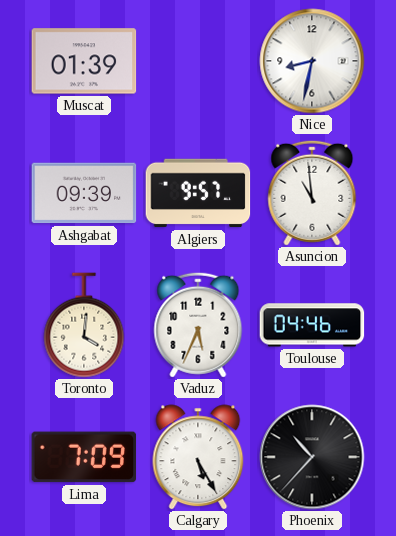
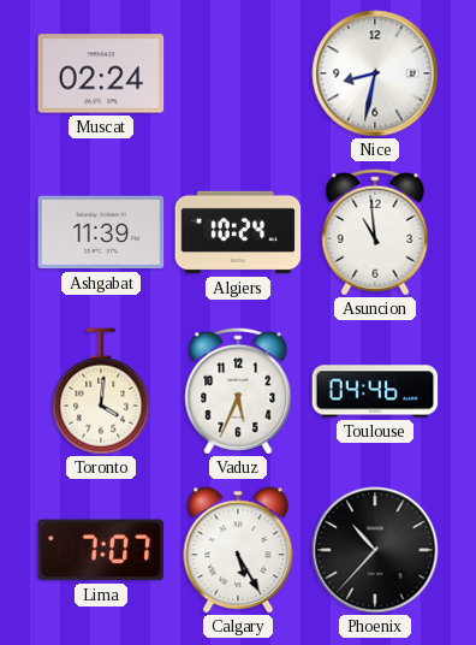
Muscat: 01:39 -> 02:24 (101, 73)
Ashgabat: 09:39 -> 11:39 (101, 232)
Algiers: 9:57 -> 10:24 (238, 232)
Lima: 7:09 -> 7:07 (101, 550)
